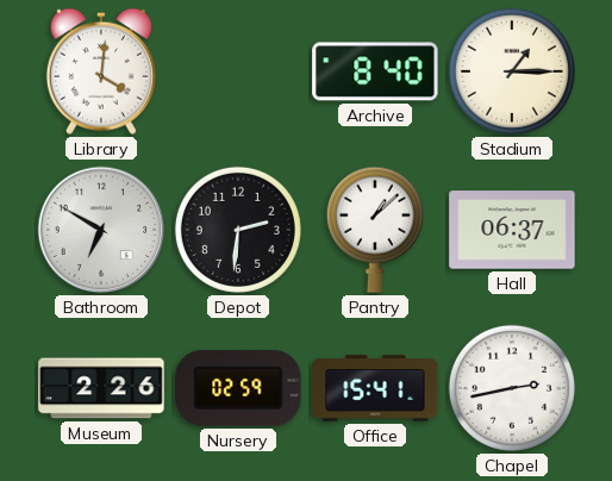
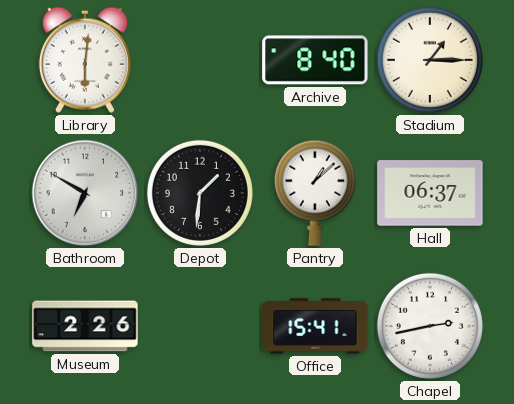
Library: 4:01 -> 6:01 (85, 60)
Depot: 2:31 -> 1:31 (200, 193)
Nursery: 02:59 -> none (238, 388)
